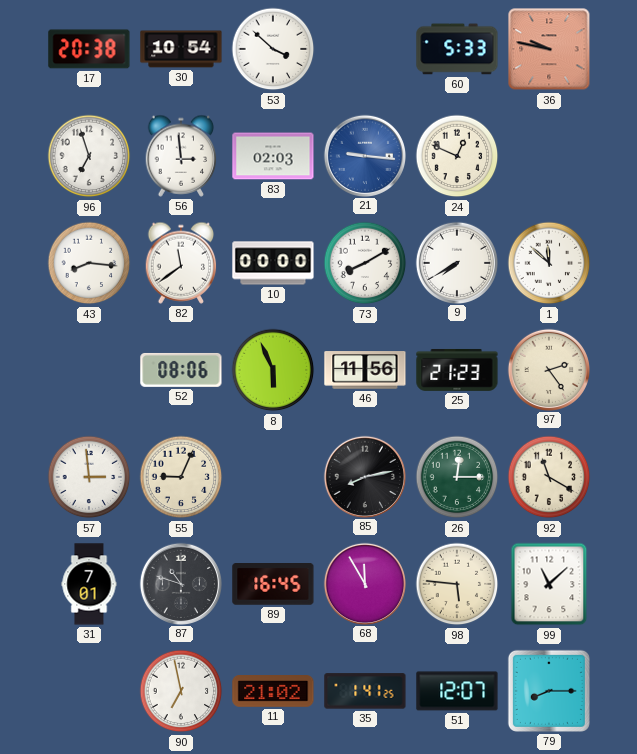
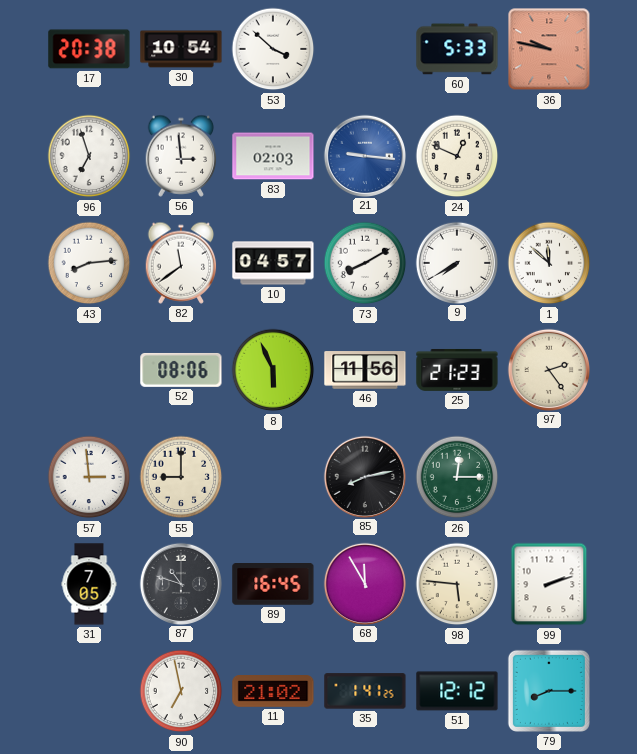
43: 8:16 -> 8:14 (89, 263)
10: 00:00 -> 04:57 (273, 263)
55: 9:04 -> 9:00 (181, 477)
92: 11:20 -> none (549, 477)
31: 7:01 -> 7:05 (89, 584)
99: 11:08 -> 2:12 (549, 584)
51: 12:07 -> 12:12 (457, 691)
